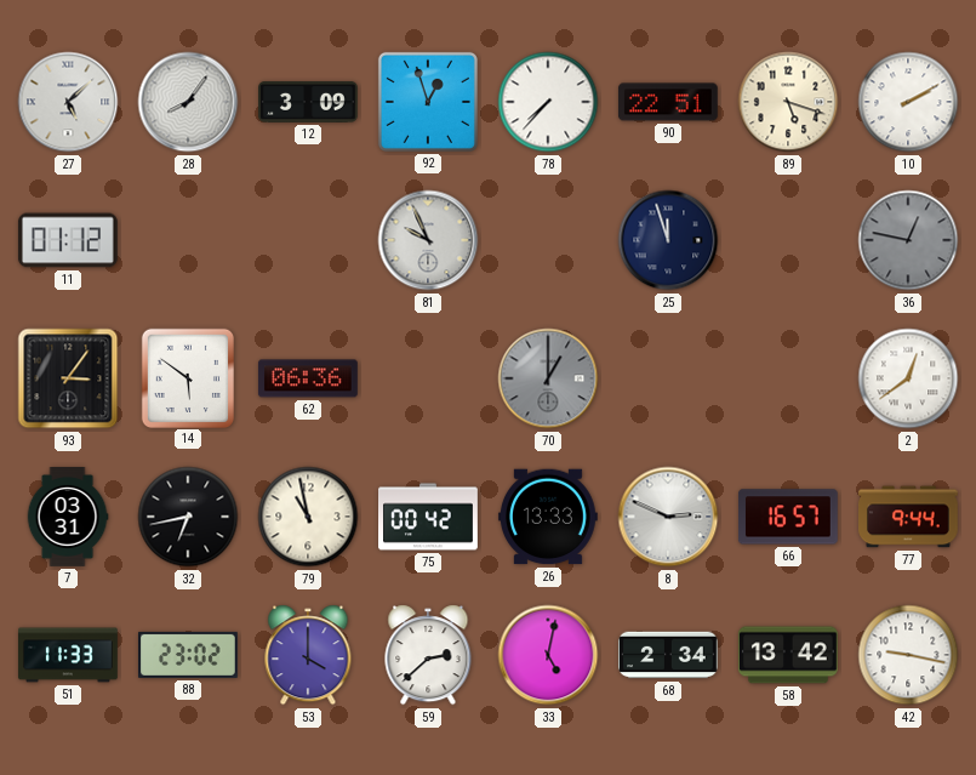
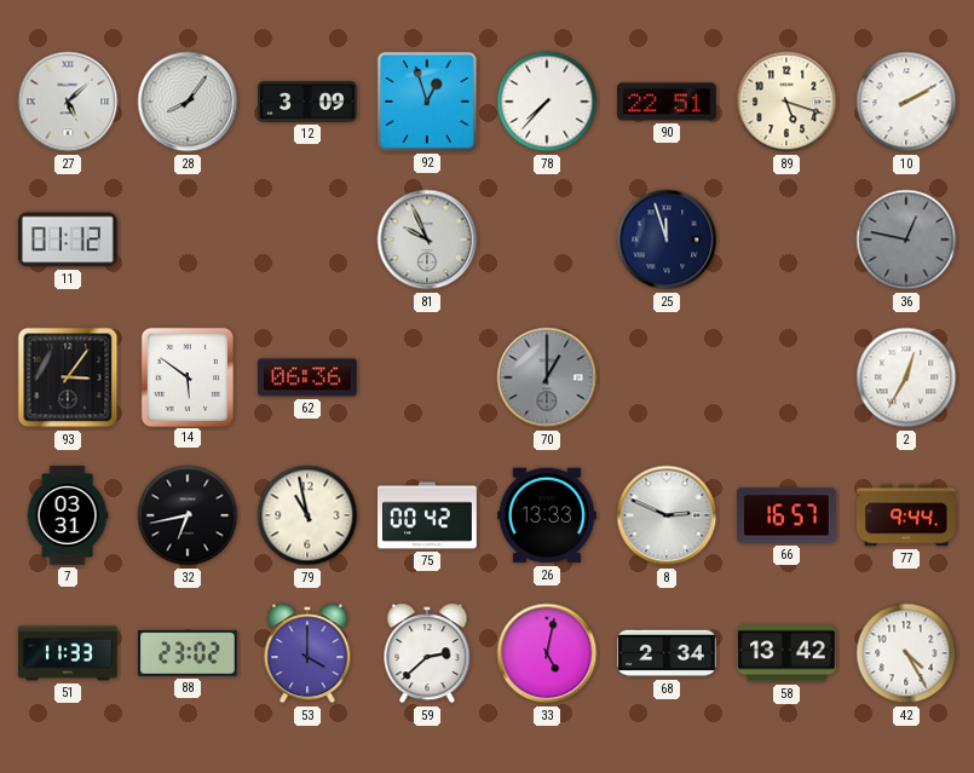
2: 12:39 -> 12:35 (906, 377)
42: 9:17 -> 4:25 (906, 653)
